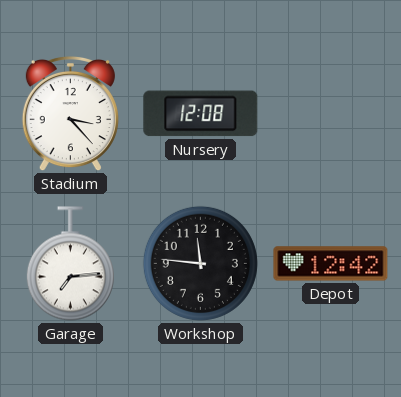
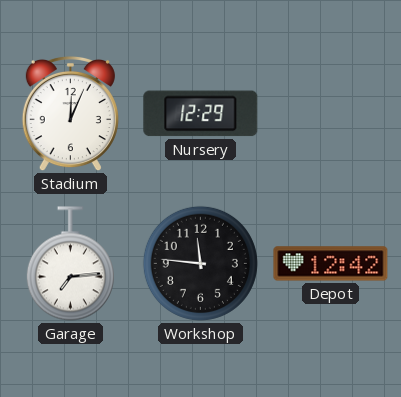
Stadium: 3:23 -> 12:04 (70, 114)
Nursery: 12:08 -> 12:29 (201, 114)
